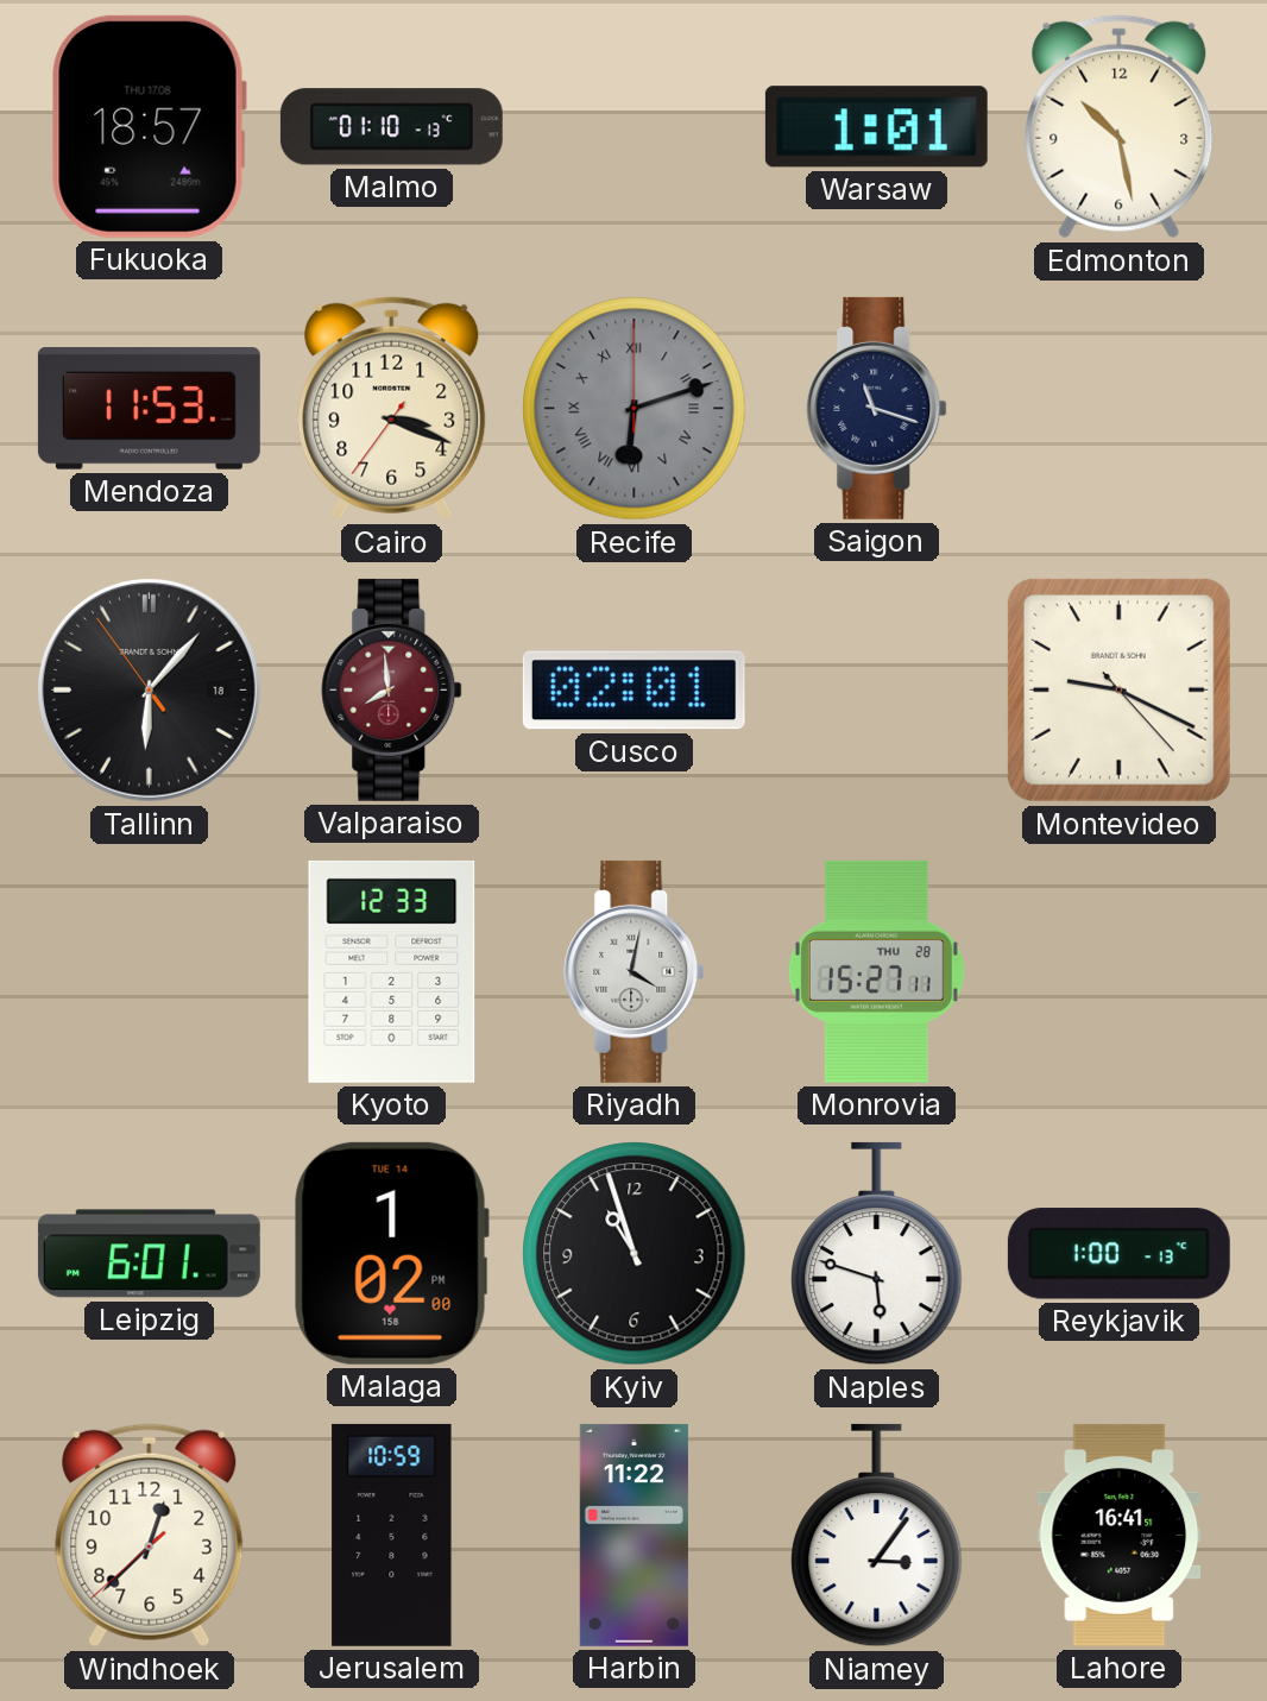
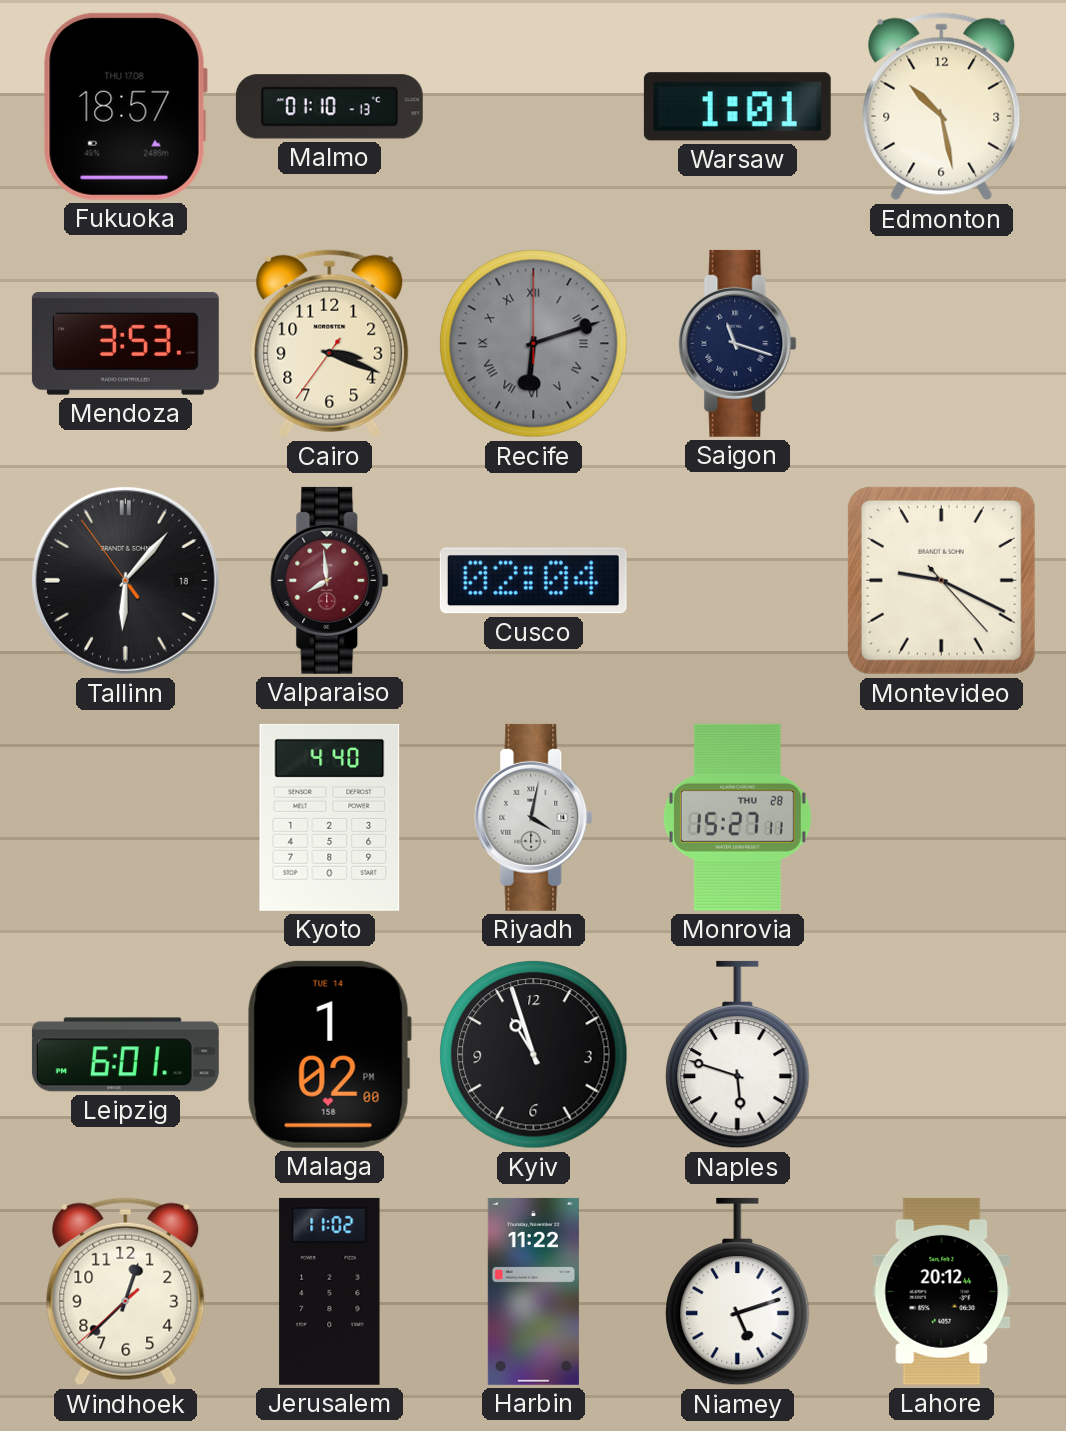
Mendoza: 11:53 -> 3:53 (125, 344)
Cusco: 02:01 -> 02:04 (533, 581)
Kyoto: 12:33 -> 4:40 (330, 817)
Reykjavik: 1:00 -> none (1118, 1254)
Jerusalem: 10:59 -> 11:02 (330, 1291)
Niamey: 3:06 -> 5:12 (738, 1292)
Lahore: 16:41 -> 20:12 (942, 1291)
